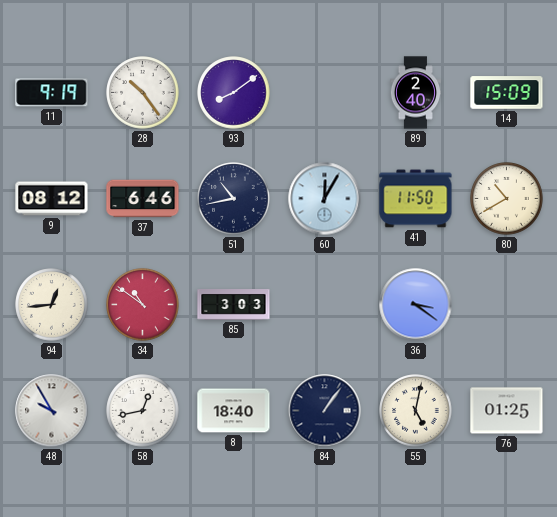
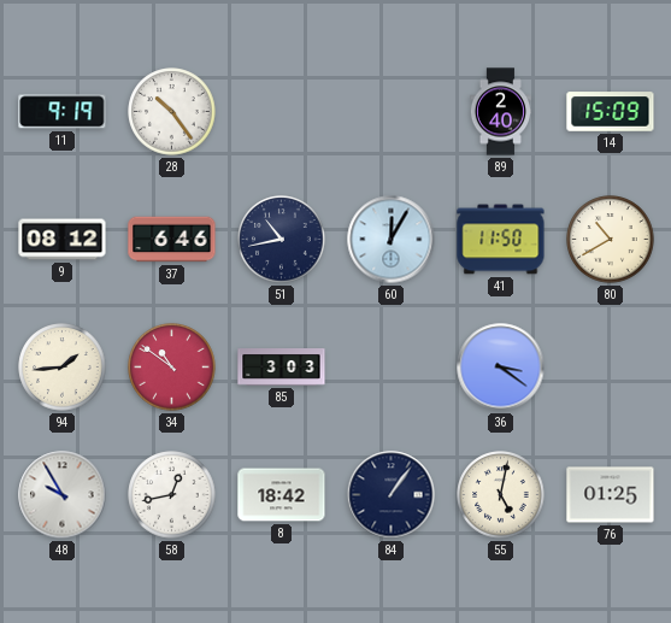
93: 8:09 -> none (234, 93)
94: 12:44 -> 1:44 (63, 368)
8: 18:40 -> 18:42 (282, 495)
